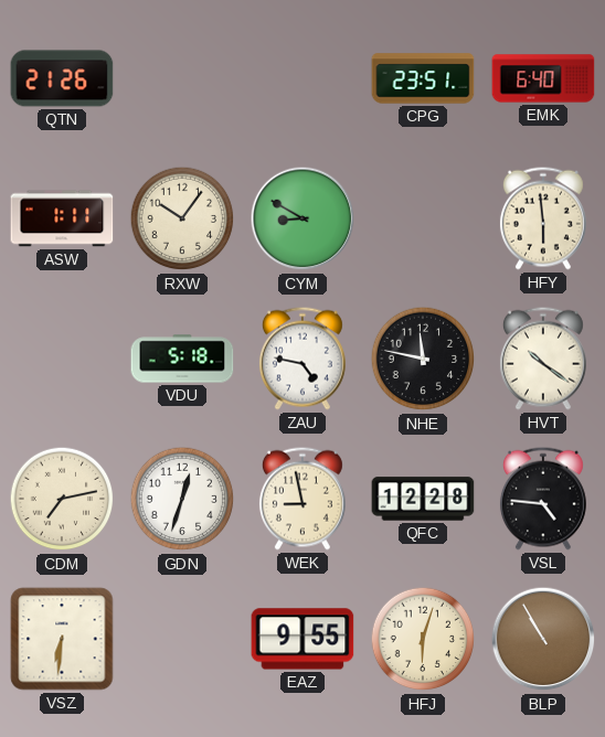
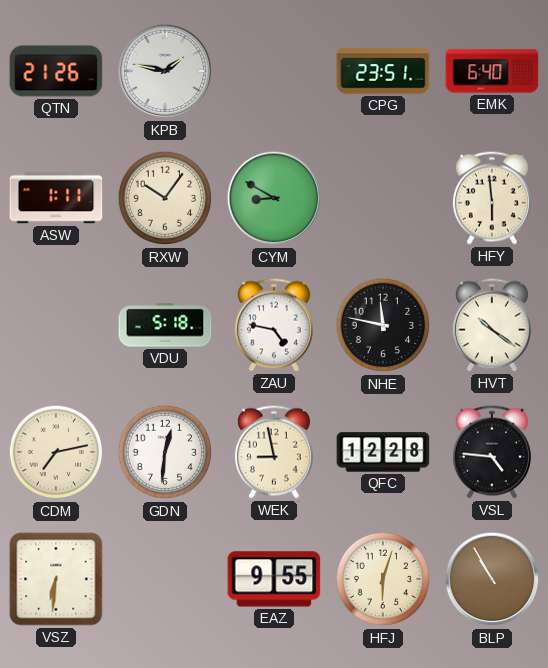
KPB: none -> 1:47 (165, 71)
GDN: 12:33 -> 12:31 (165, 452)
